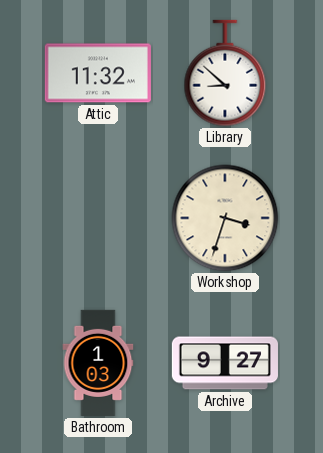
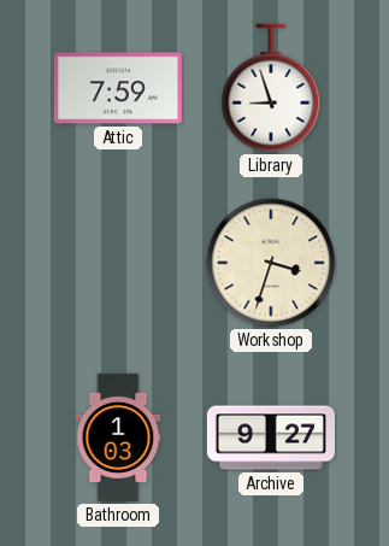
Attic: 11:32 -> 7:59 (118, 88)
Library: 8:52 -> 8:57 (271, 88)
